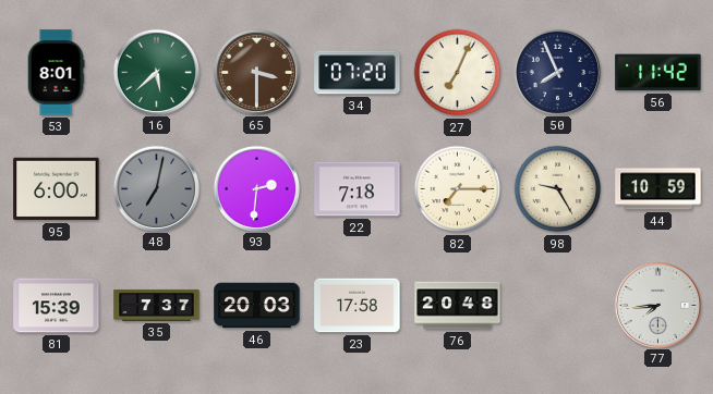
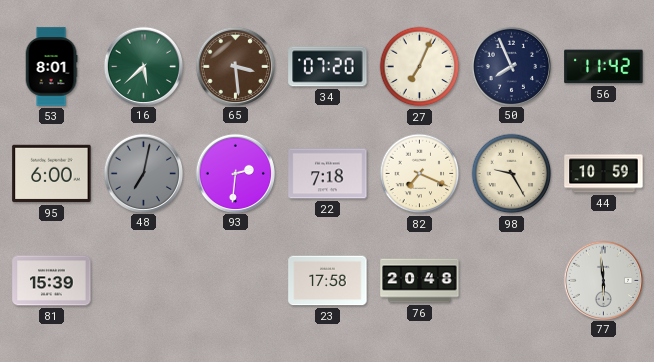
65: 3:30 -> 3:29 (235, 66)
82: 7:15 -> 7:19 (420, 174)
35: 7:37 -> none (157, 305)
46: 20:03 -> none (257, 306)
77: 7:44 -> 5:59 (603, 280)
